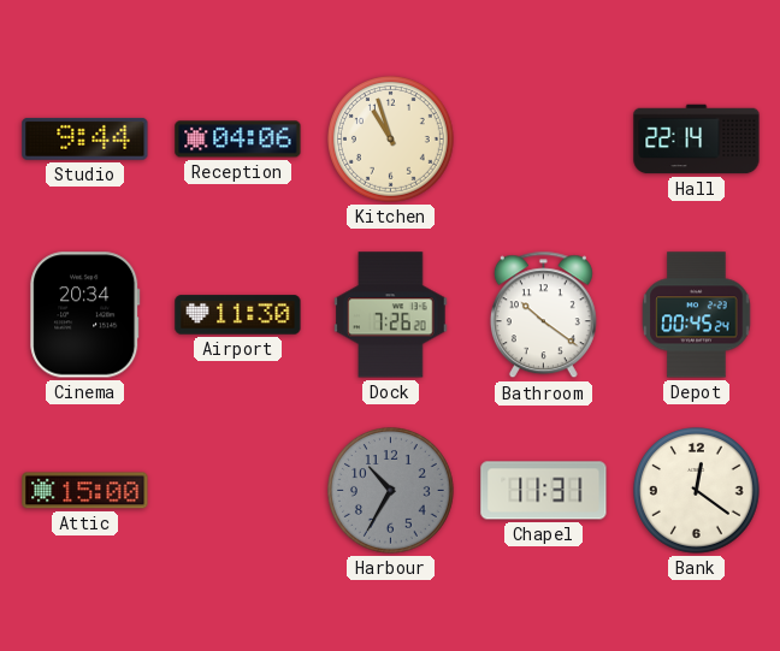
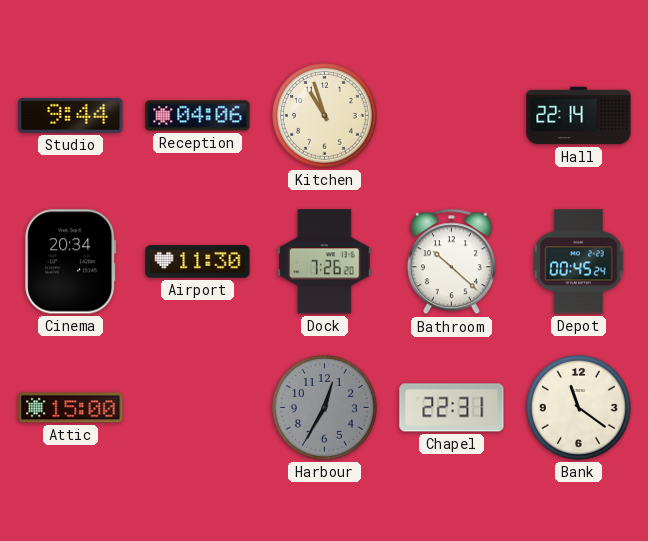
Bathroom: 10:21 -> 10:22 (451, 262)
Harbour: 10:35 -> 12:35 (325, 408)
Chapel: 11:31 -> 22:31 (452, 408)
Bank: 12:21 -> 11:21 (579, 408)
